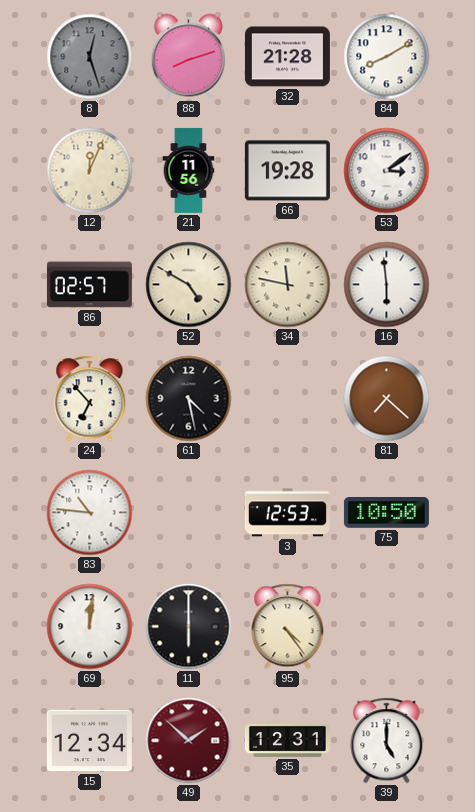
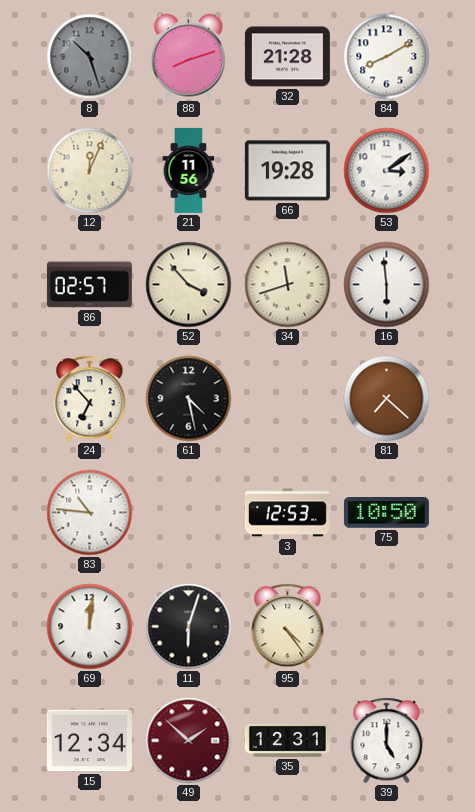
8: 12:27 -> 10:27 (90, 57)
52: 4:50 -> 3:53 (189, 285)
34: 11:47 -> 11:42 (288, 285)
11: 6:00 -> 6:03 (189, 627)
